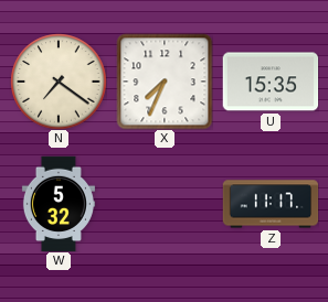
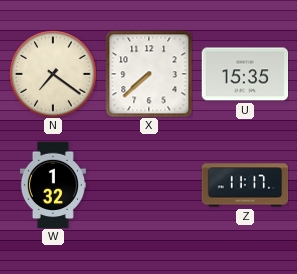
X: 7:34 -> 7:38 (149, 74)
W: 5:32 -> 1:32 (53, 185)
